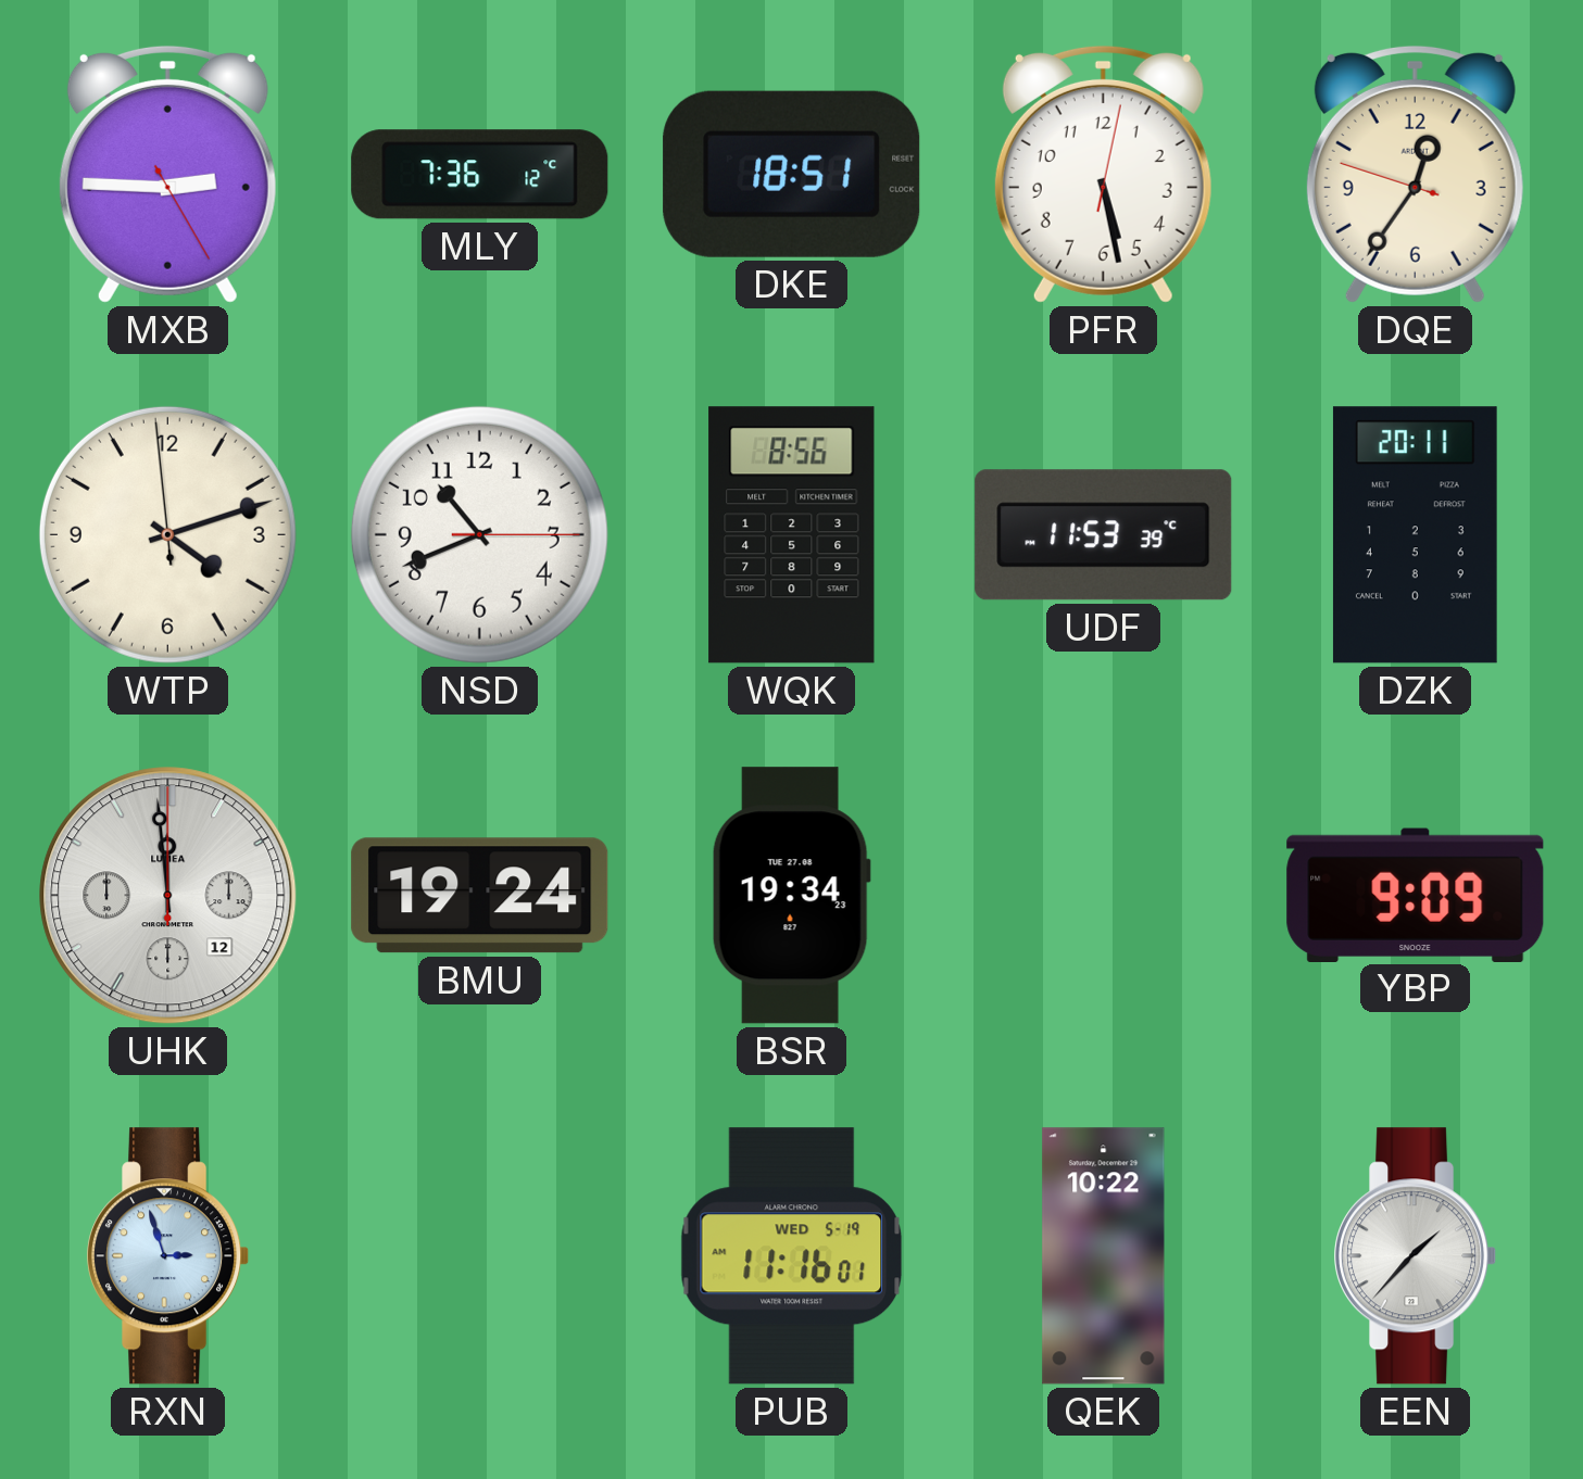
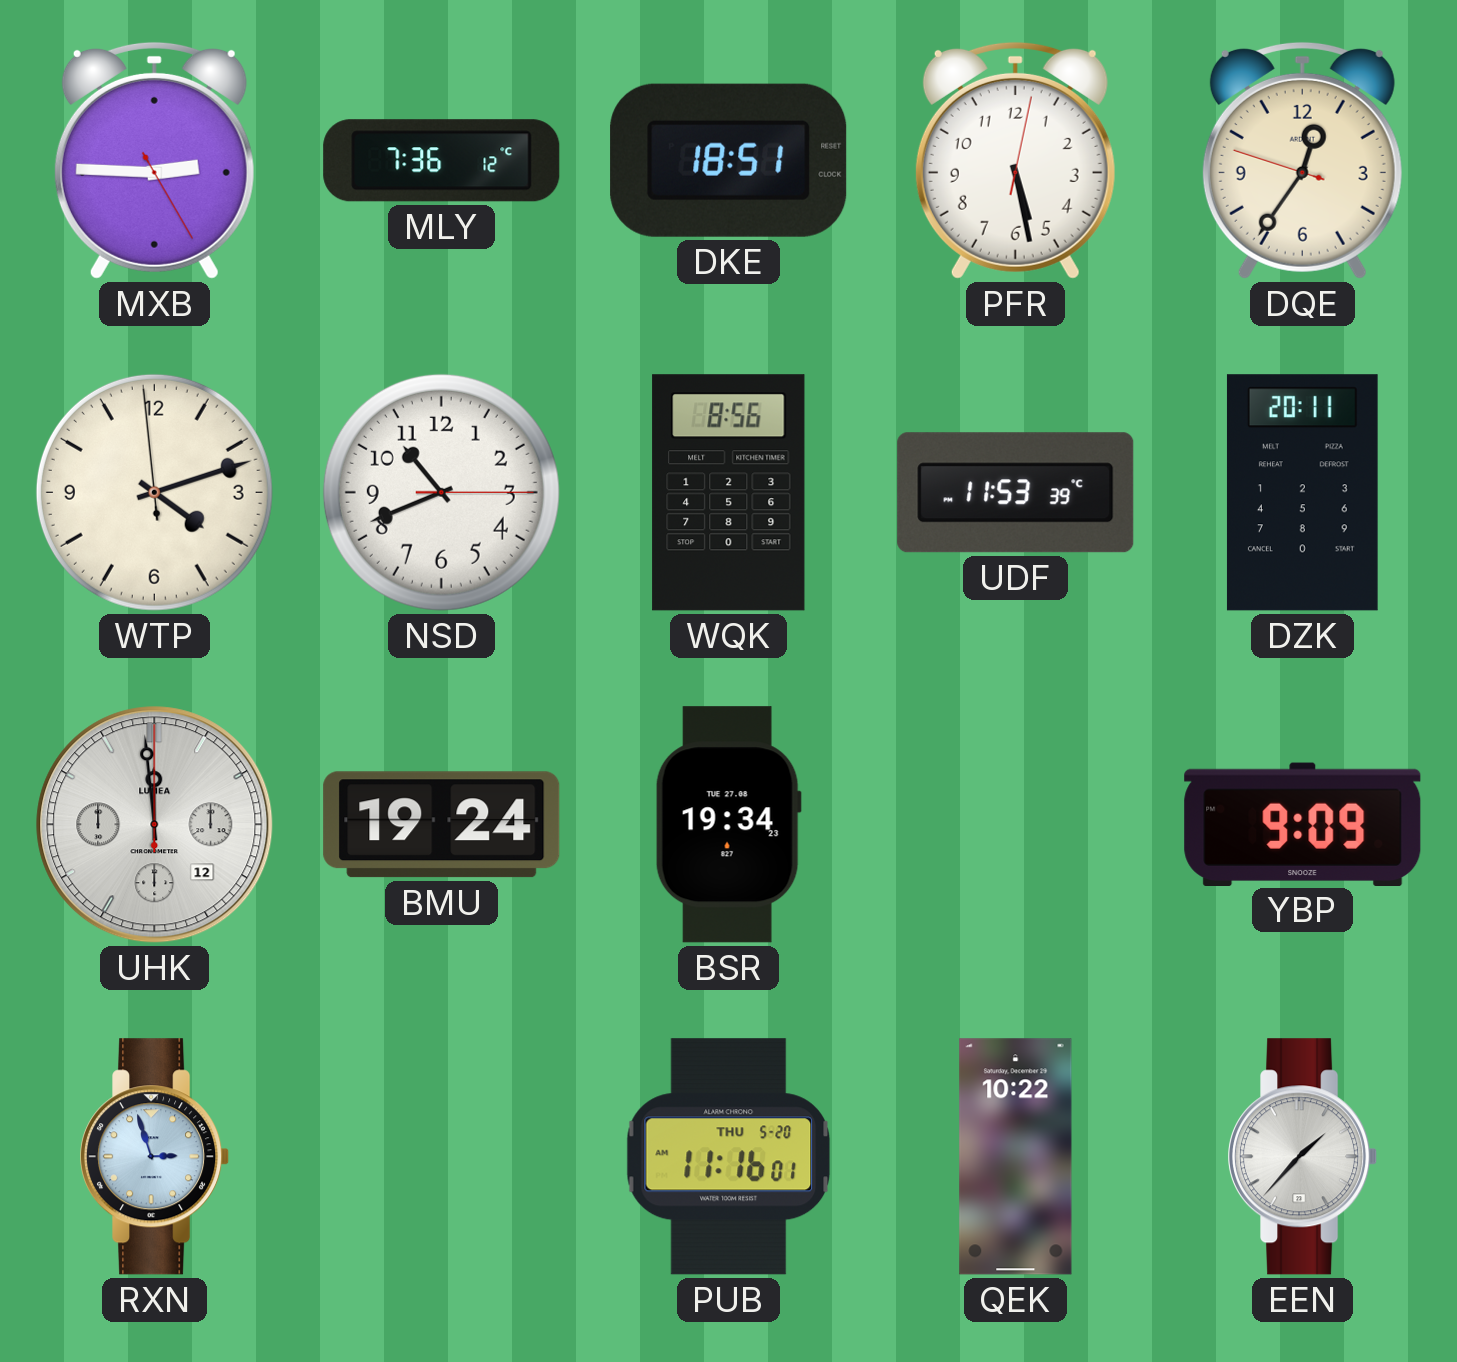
PUB date: WED 5-19 -> THU 5-20 (729, 1157)
